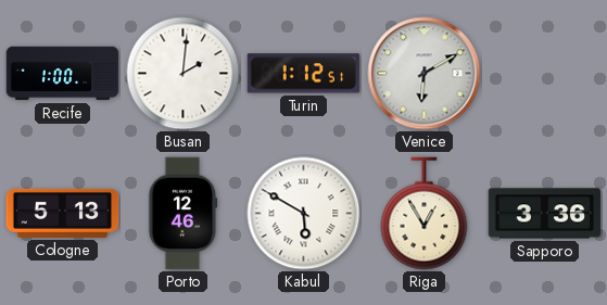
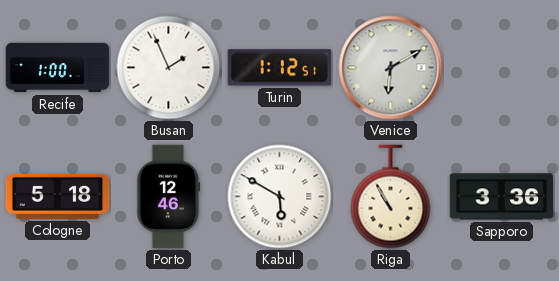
Busan: 2:01 -> 1:56 (169, 68)
Cologne: 5:13 -> 5:18 (58, 196)
Riga: 12:55 -> 10:55 (391, 197)
